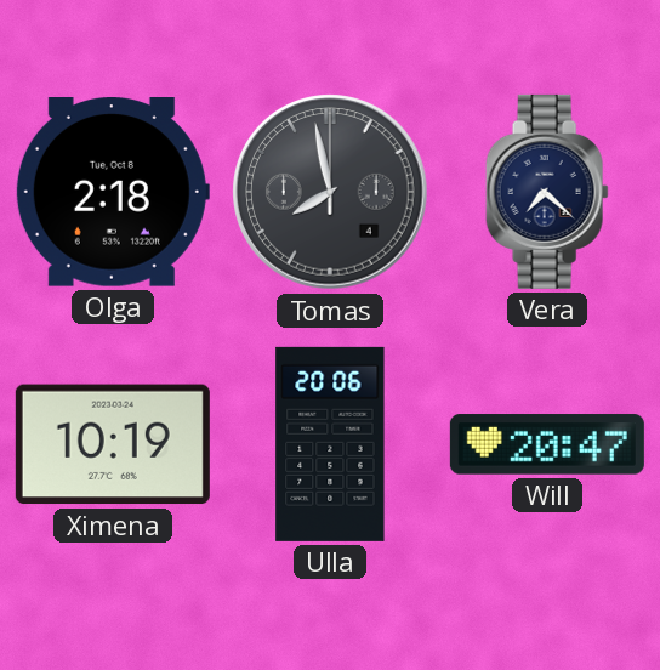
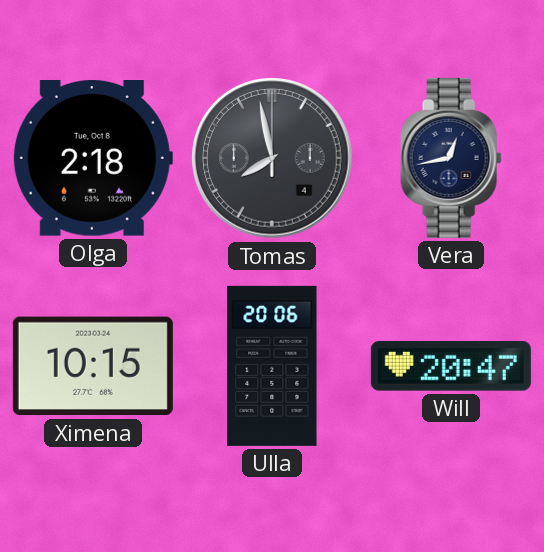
Vera: 7:22 -> 12:43 (451, 158)
Ximena: 10:19 -> 10:15 (93, 366)
